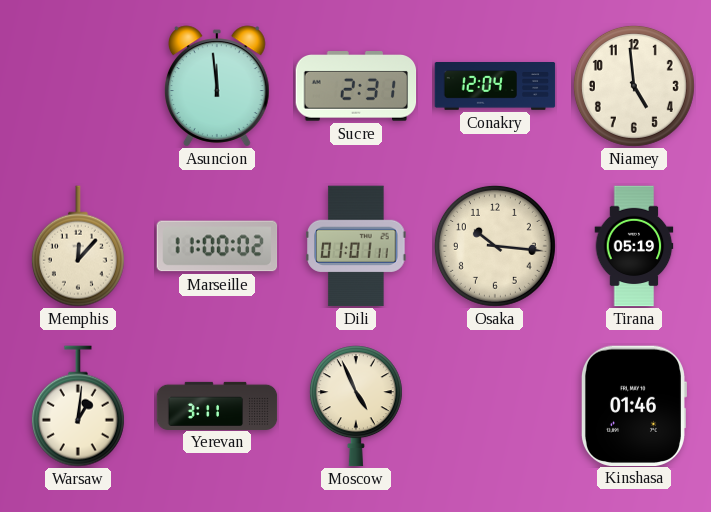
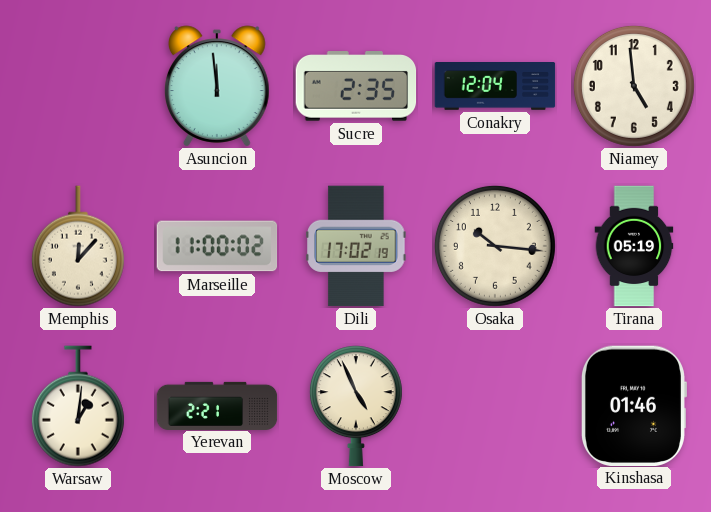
Sucre: 2:31 -> 2:35 (356, 86)
Dili: 01:01 -> 17:02 (356, 246)
Yerevan: 3:11 -> 2:21 (217, 405)
